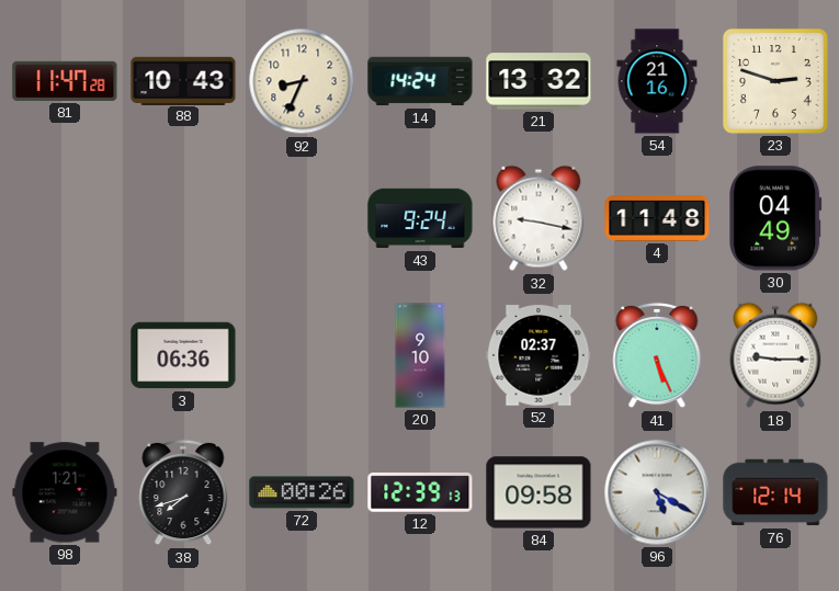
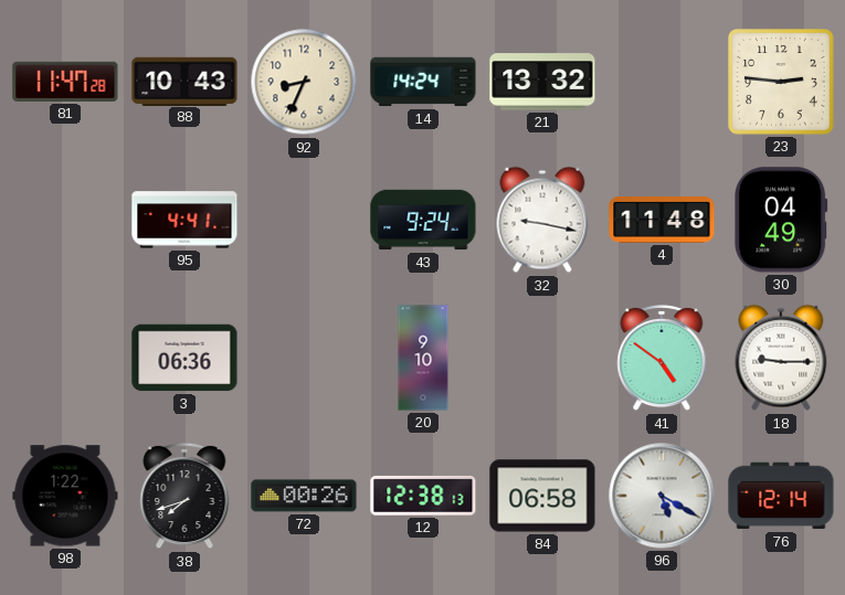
54: 21:16 -> none (657, 81)
23: 2:48 -> 2:46 (781, 82)
95: none -> 4:41 (184, 220)
52: 02:37 -> none (538, 355)
41: 5:26 -> 4:51 (662, 358)
98: 1:21 -> 1:22 (65, 496)
12: 12:39 -> 12:38 (423, 496)
84: 09:58 -> 06:58 (542, 496)
